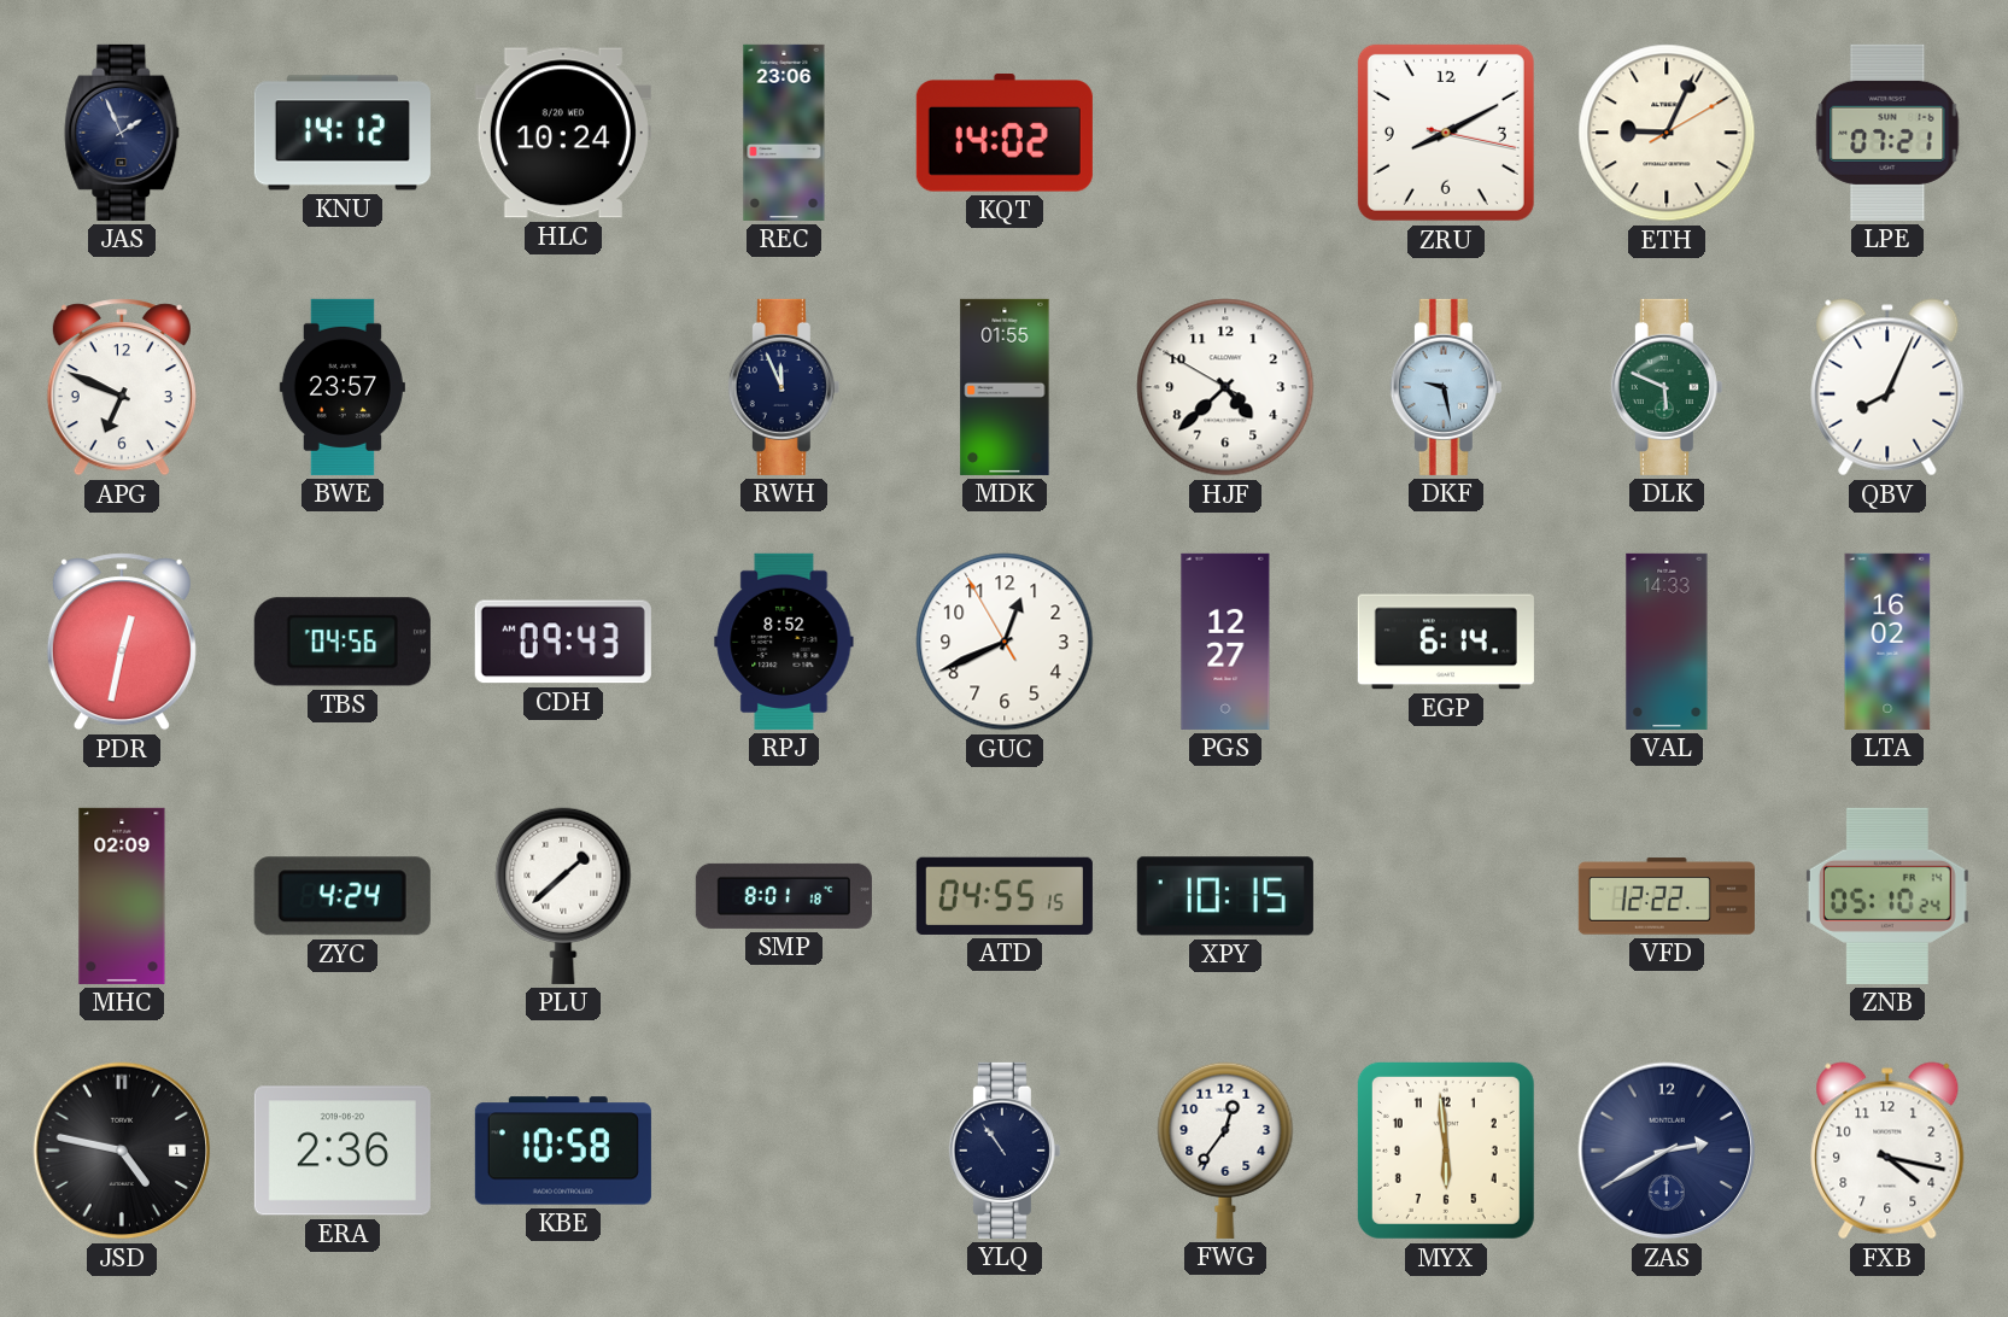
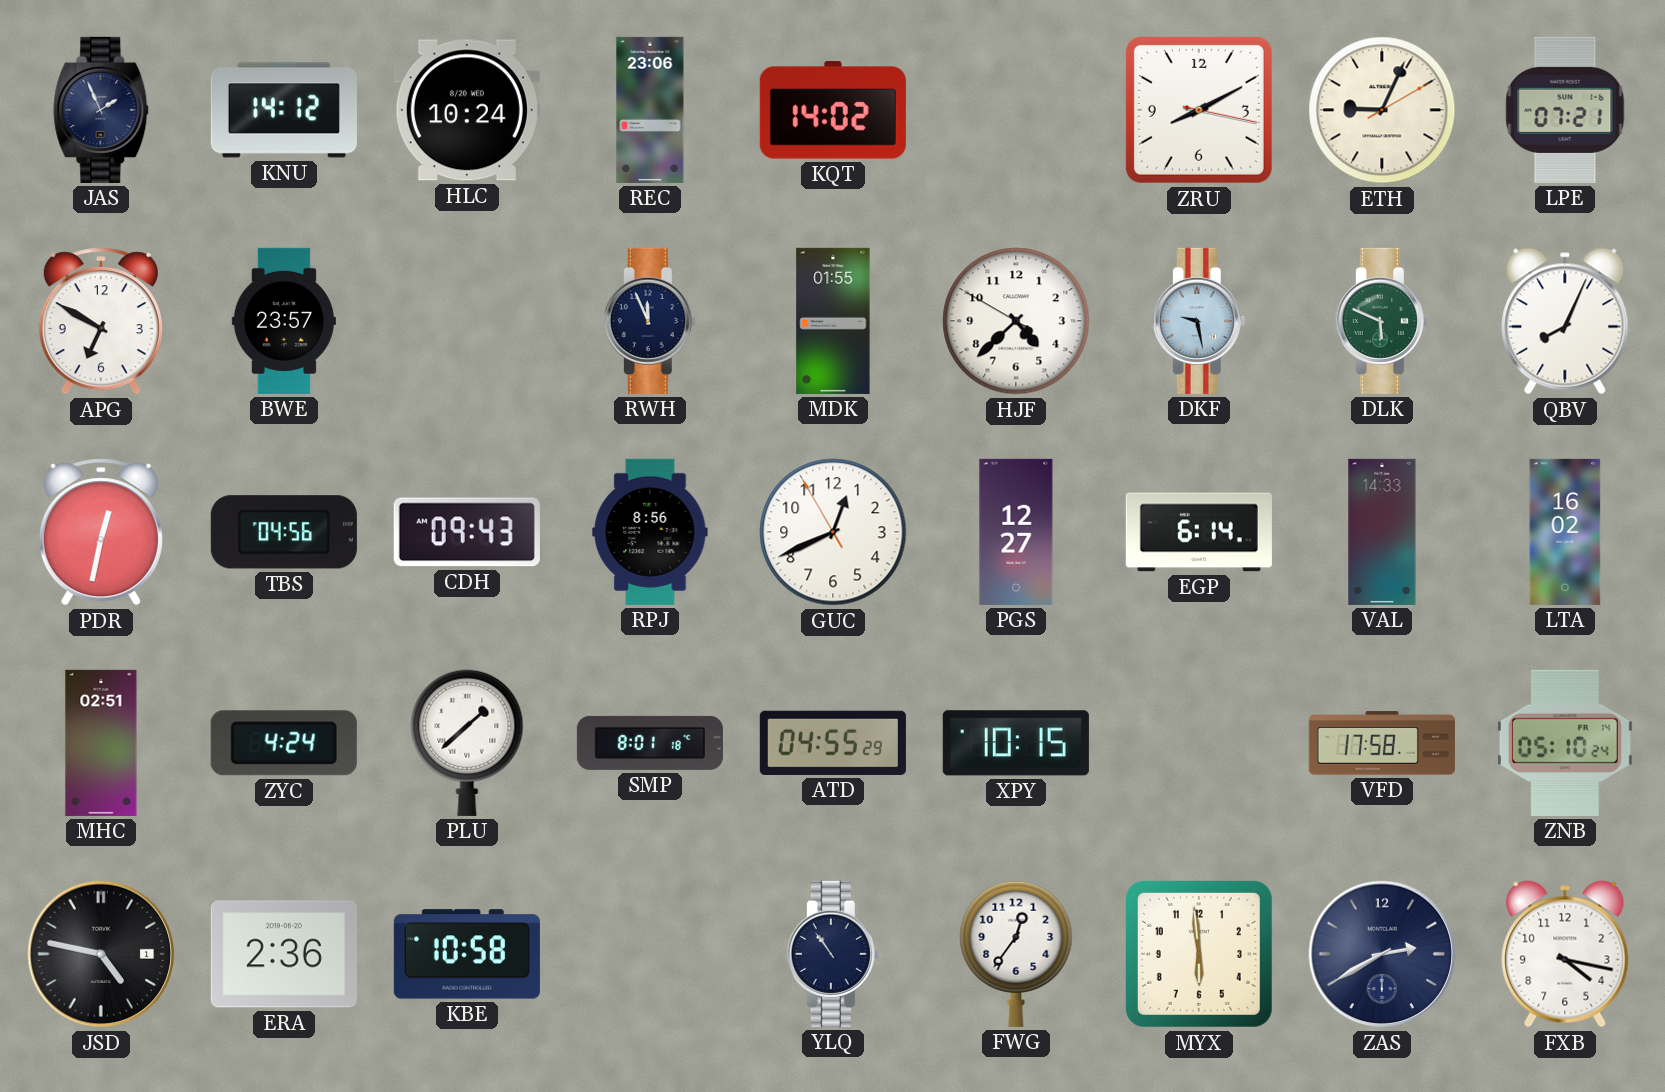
APG: 6:49 -> 6:50 (101, 321)
RPJ: 8:52 -> 8:56 (650, 532)
MHC: 02:09 -> 02:51 (101, 743)
ATD: 04:55:15 -> 04:55:29 (833, 743)
VFD: 12:22 -> 17:58 (1382, 743)
